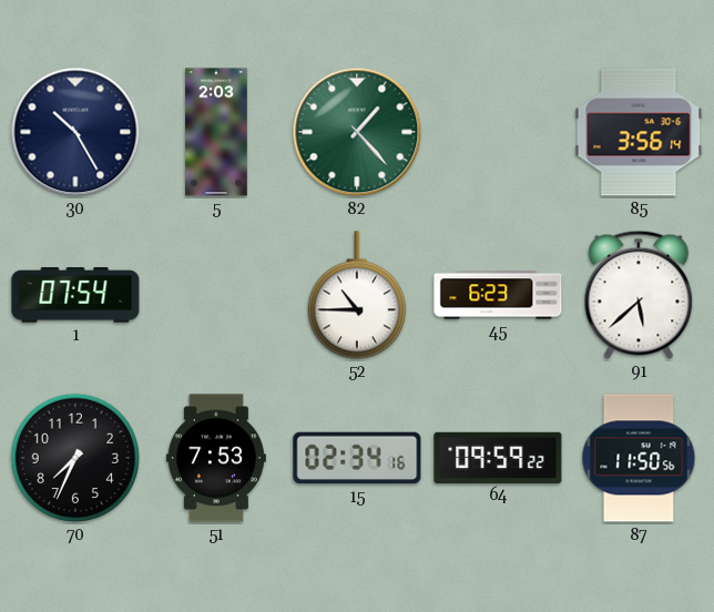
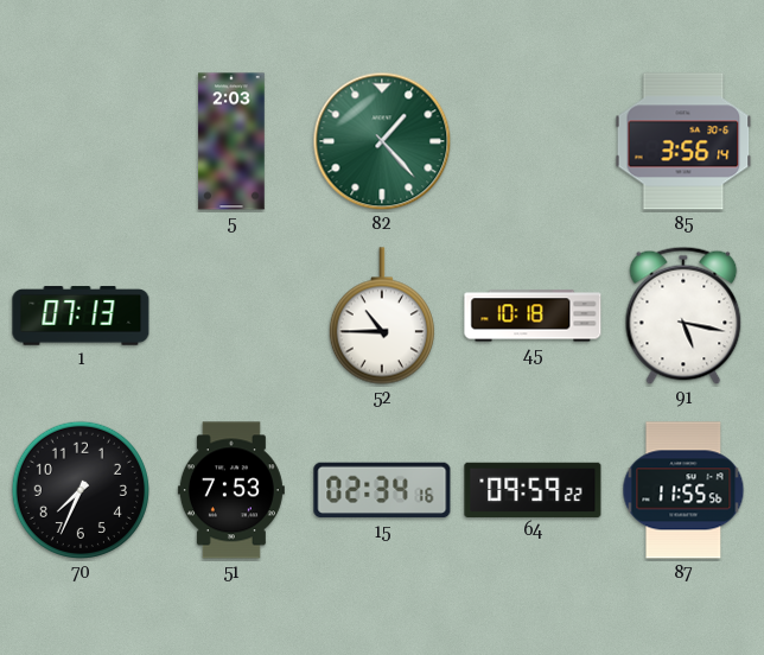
30: 10:25 -> none (75, 132)
1: 07:54 -> 07:13 (81, 316)
45: 6:23 -> 10:18 (533, 316)
91: 5:38 -> 5:17 (683, 316)
87: 11:50 -> 11:55 (683, 490)
